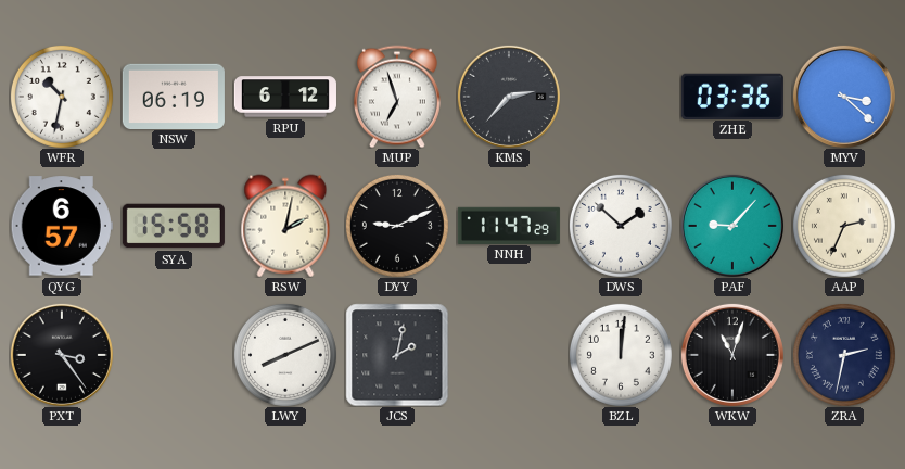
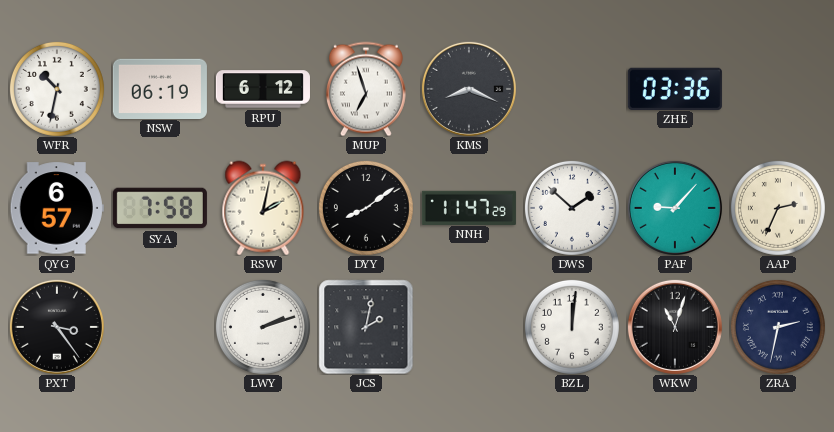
KMS: 2:37 -> 8:19 (469, 89)
MYV: 3:22 -> none (844, 97)
SYA: 15:58 -> 7:58 (160, 208)
DYY: 9:11 -> 8:09 (366, 208)
LWY: 8:11 -> 2:12 (263, 327)
